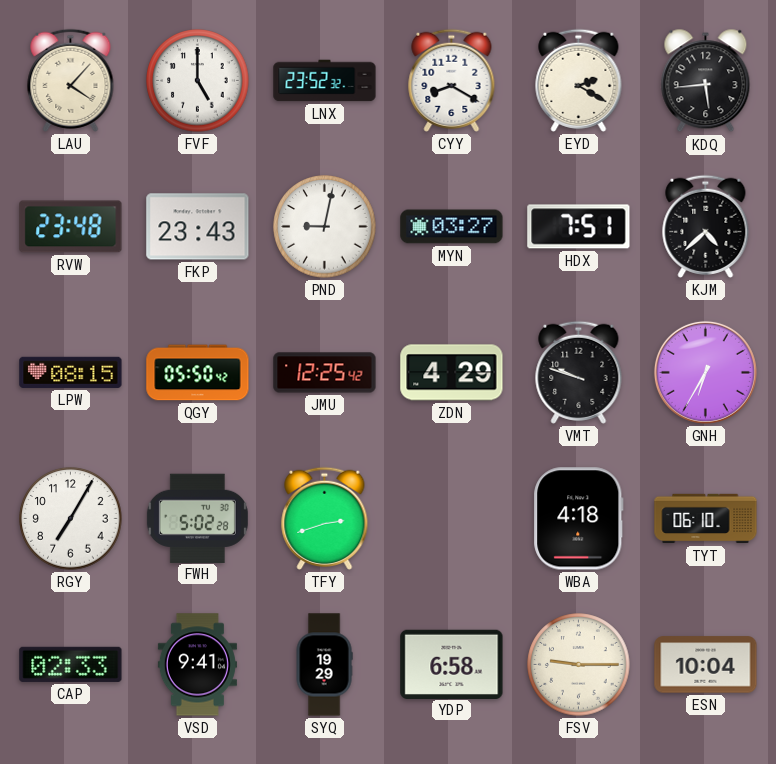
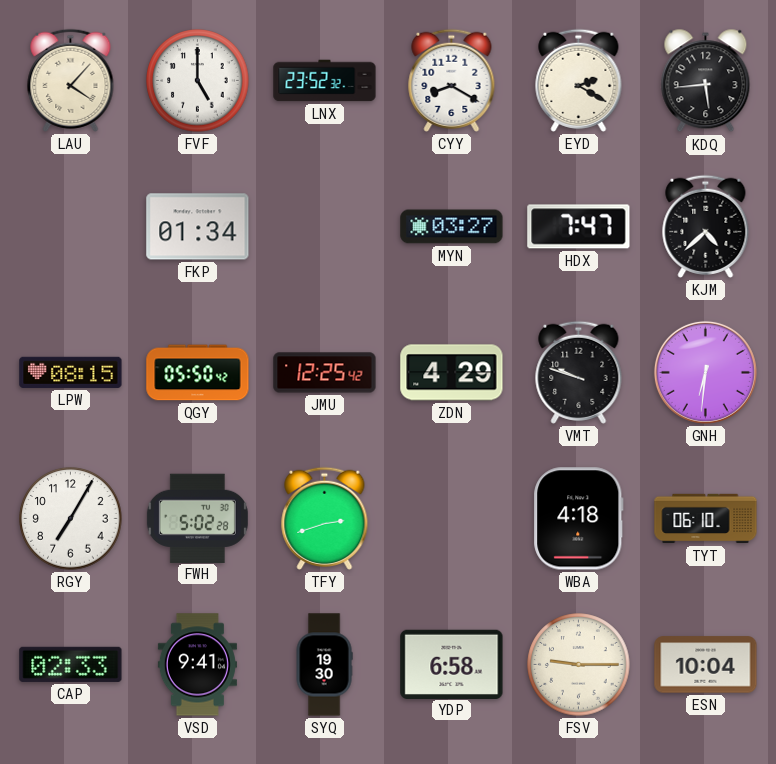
RVW: 23:48 -> none (71, 227)
FKP: 23:43 -> 01:34 (198, 227)
PND: 9:02 -> none (325, 227)
HDX: 7:51 -> 7:47 (579, 227)
GNH: 6:35 -> 6:31 (705, 372)
SYQ: 19:29 -> 19:30 (324, 665)
